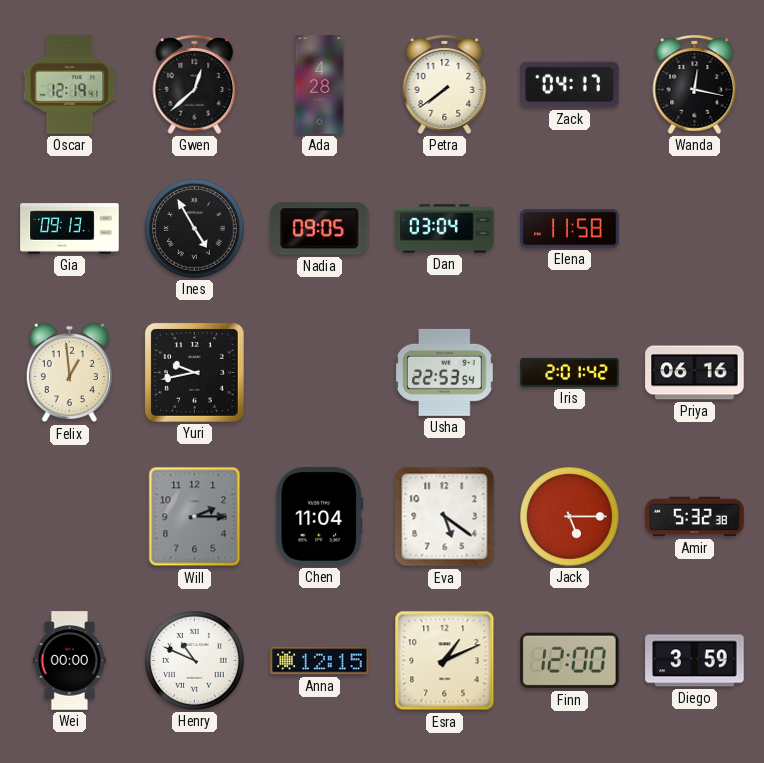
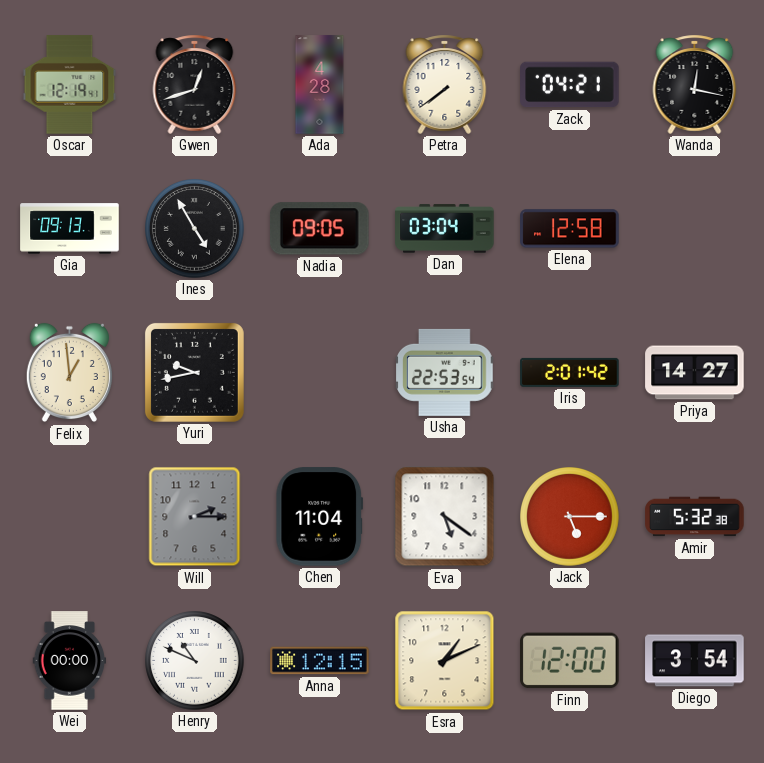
Gwen: 12:38 -> 12:42 (195, 84)
Zack: 04:17 -> 04:21 (570, 85)
Elena: 11:58 -> 12:58 (570, 229)
Priya: 06:16 -> 14:27 (695, 373)
Diego: 3:59 -> 3:54 (695, 661)
